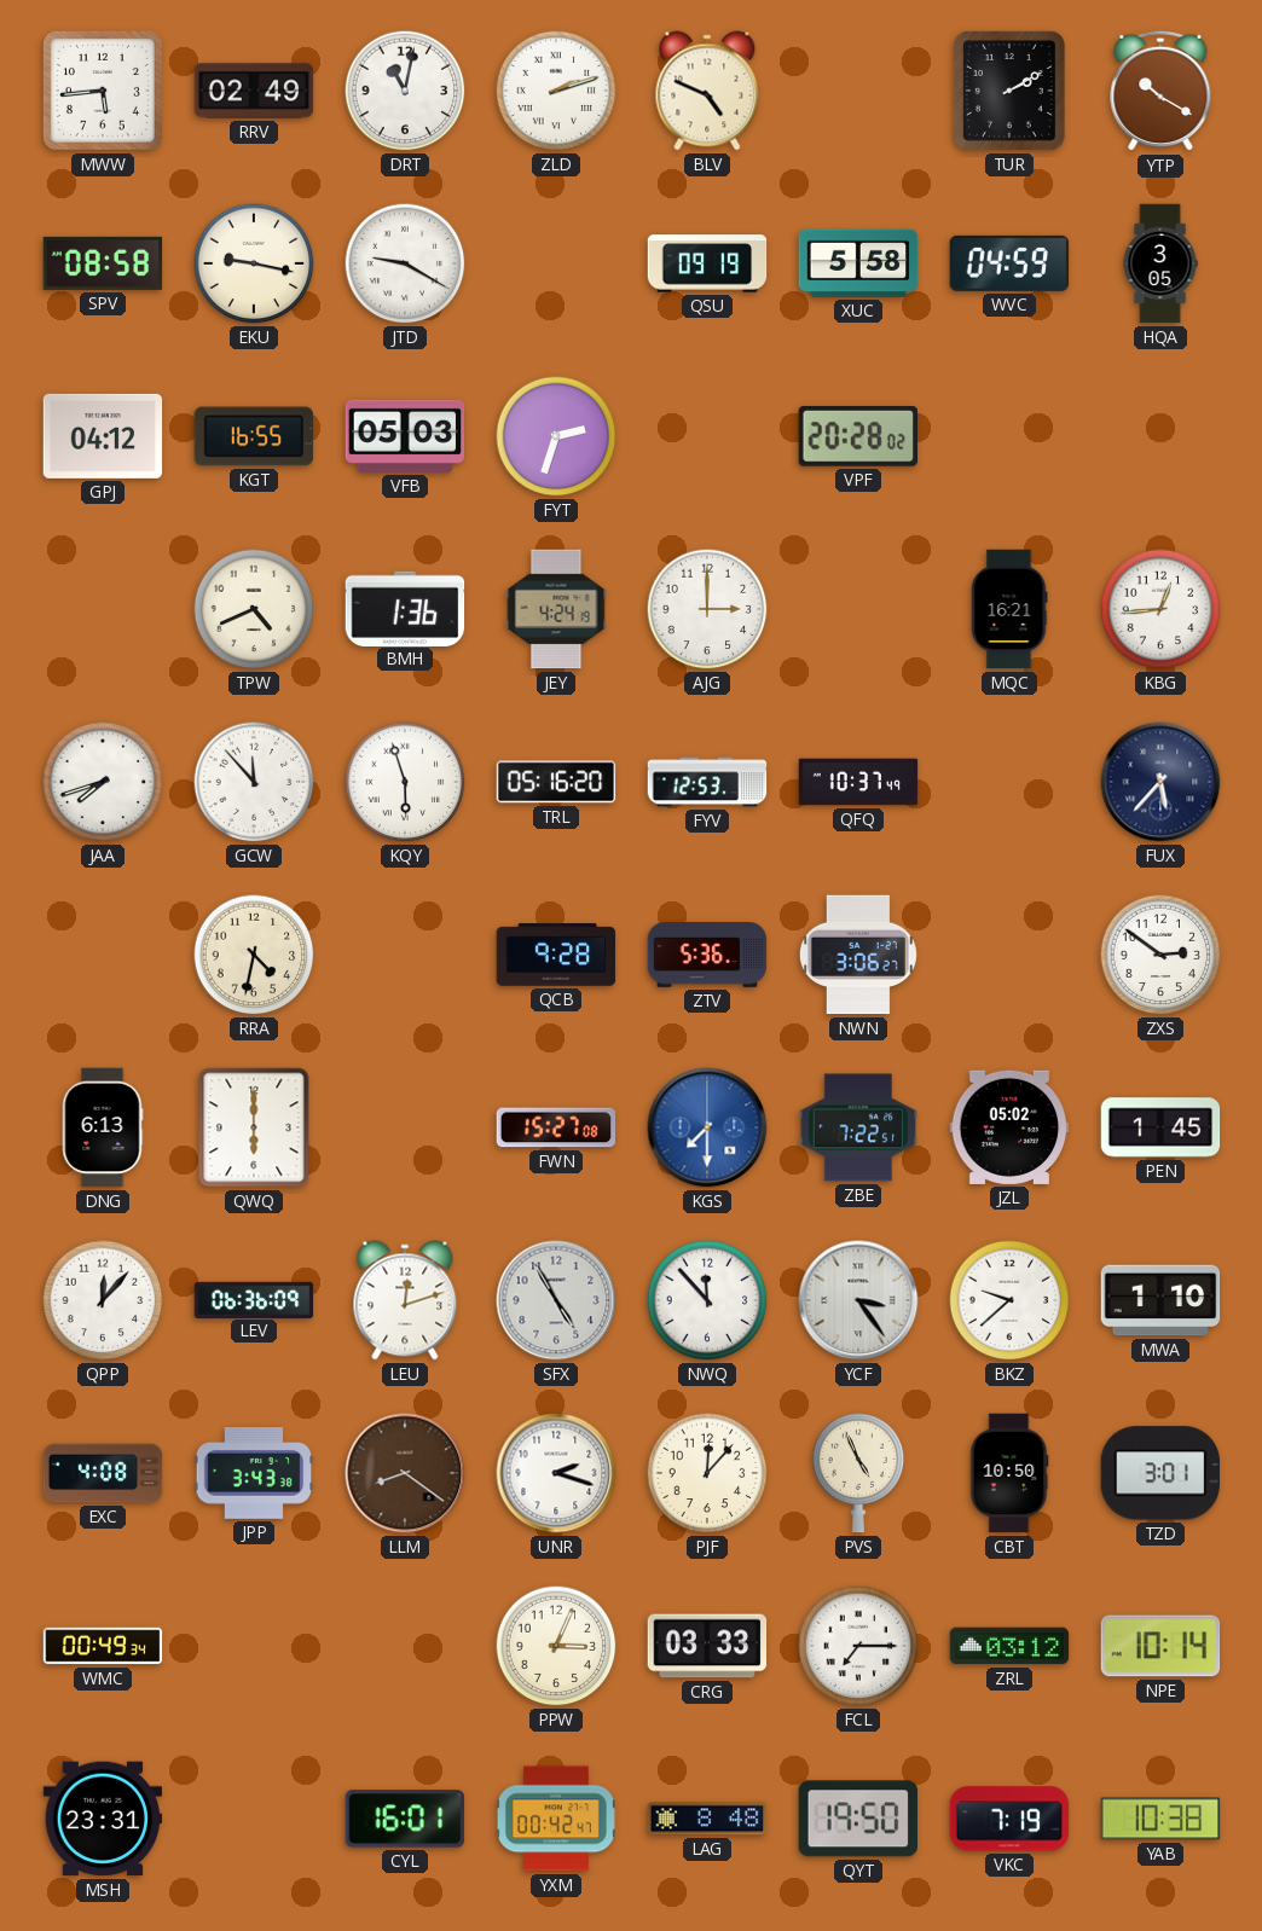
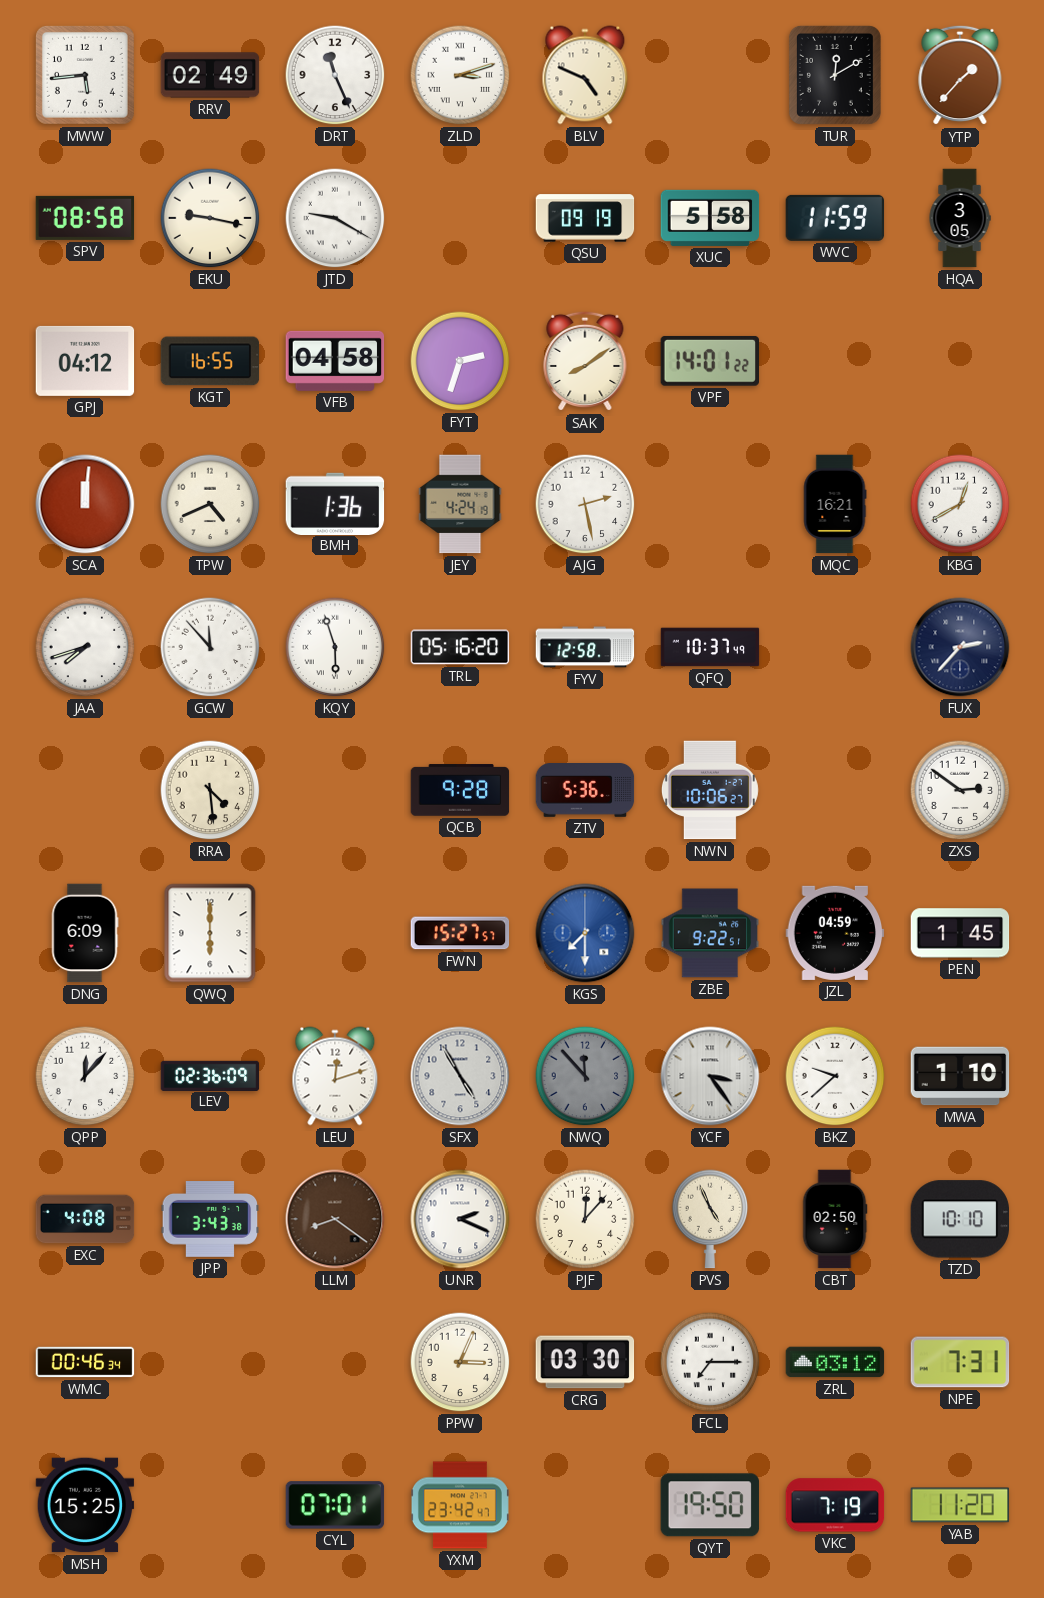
DRT: 11:02 -> 11:26 (335, 75)
ZLD: 2:12 -> 3:12 (460, 75)
TUR: 2:10 -> 12:10 (835, 75)
YTP: 10:20 -> 1:37 (960, 75)
WVC: 04:59 -> 11:59 (835, 218)
VFB: 05:03 -> 04:58 (335, 361)
SAK: none -> 8:09 (585, 361)
VPF: 20:28 -> 14:01 (709, 361)
SCA: none -> 12:01 (85, 504)
AJG: 3:00 -> 2:28 (585, 504)
KBG: 12:44 -> 12:40 (960, 504)
FYV: 12:53 -> 12:58 (585, 647)
FUX: 5:37 -> 2:37 (960, 647)
RRA: 4:32 -> 4:29 (210, 790)
NWN: 3:06 -> 10:06 (710, 790)
DNG: 6:13 -> 6:09 (85, 933)
FWN: 15:27:08 -> 15:27:57 (460, 933)
ZBE: 7:22 -> 9:22 (710, 933)
JZL: 05:02 -> 04:59 (835, 933)
LEV: 06:36 -> 02:36 (210, 1075)
NWQ dial: white -> grey (585, 1076)
UNR: 2:18 -> 2:19 (460, 1219)
CBT: 10:50 -> 02:50 (835, 1219)
TZD: 3:01 -> 10:10 (959, 1219)
WMC: 00:49 -> 00:46 (85, 1362)
CRG: 03:33 -> 03:30 (585, 1362)
NPE: 10:14 -> 7:31 (960, 1362)
MSH: 23:31 -> 15:25 (85, 1505)
CYL: 16:01 -> 07:01 (335, 1505)
YXM: 00:42 -> 23:42 (460, 1505)
LAG: 8:48 -> none (707, 1819)
YAB: 10:38 -> 11:20 (960, 1505)
